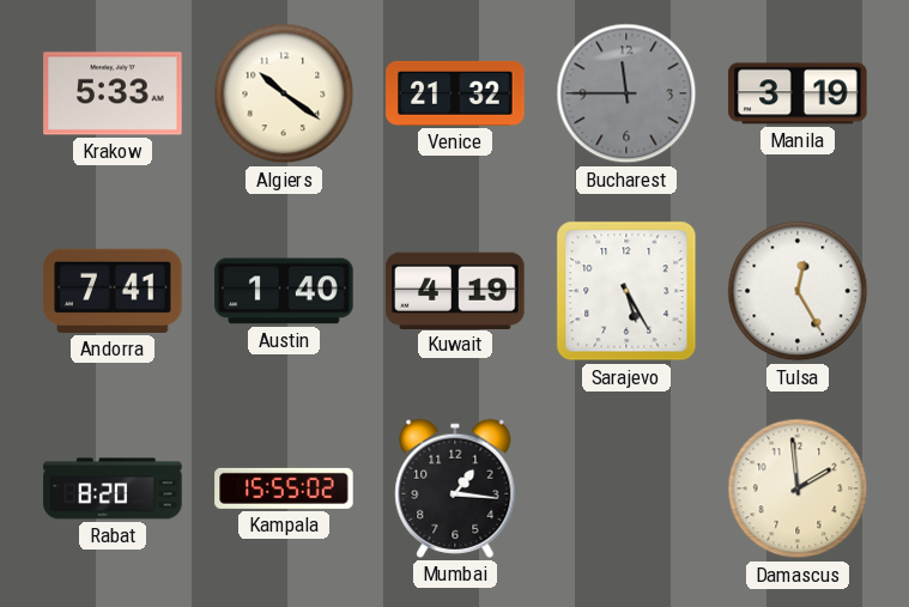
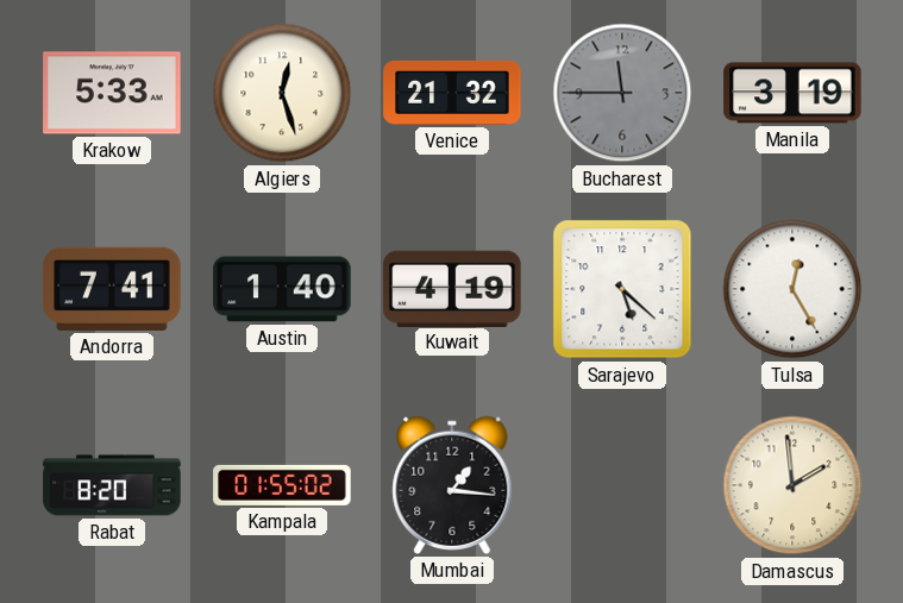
Algiers: 10:21 -> 12:27 (282, 93)
Sarajevo: 5:25 -> 5:22 (622, 289)
Kampala: 15:55 -> 01:55 (282, 485)
